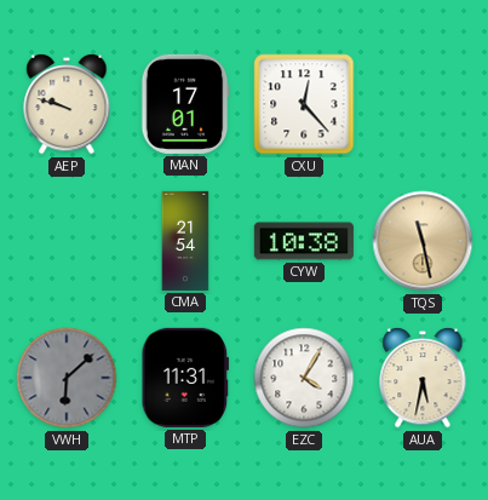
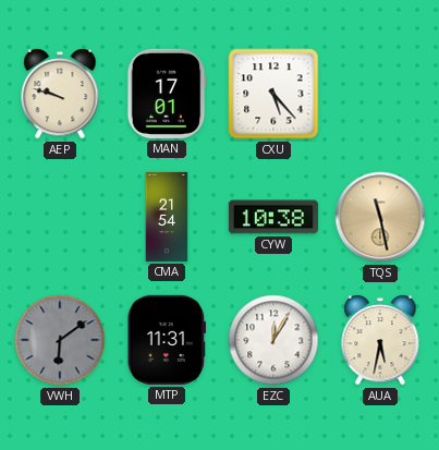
CXU: 12:23 -> 5:23 (273, 94)
VWH: 6:08 -> 6:09 (60, 340)
EZC: 4:05 -> 12:05 (273, 340)
